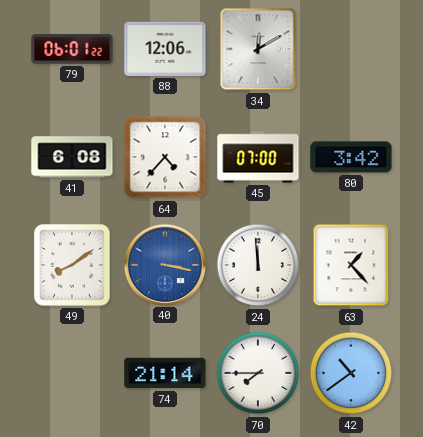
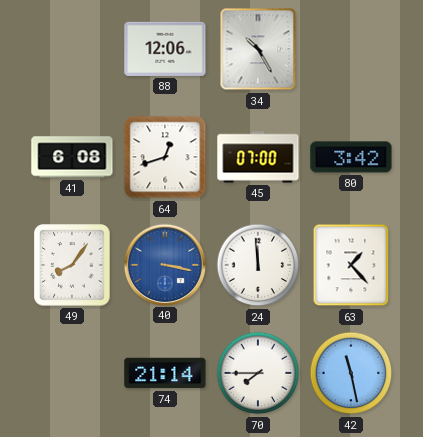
79: 06:01 -> none (72, 49)
34: 12:10 -> 10:25 (258, 49)
64: 4:37 -> 12:42 (165, 157)
49: 8:09 -> 8:06 (72, 265)
42: 10:39 -> 11:28 (351, 373)
